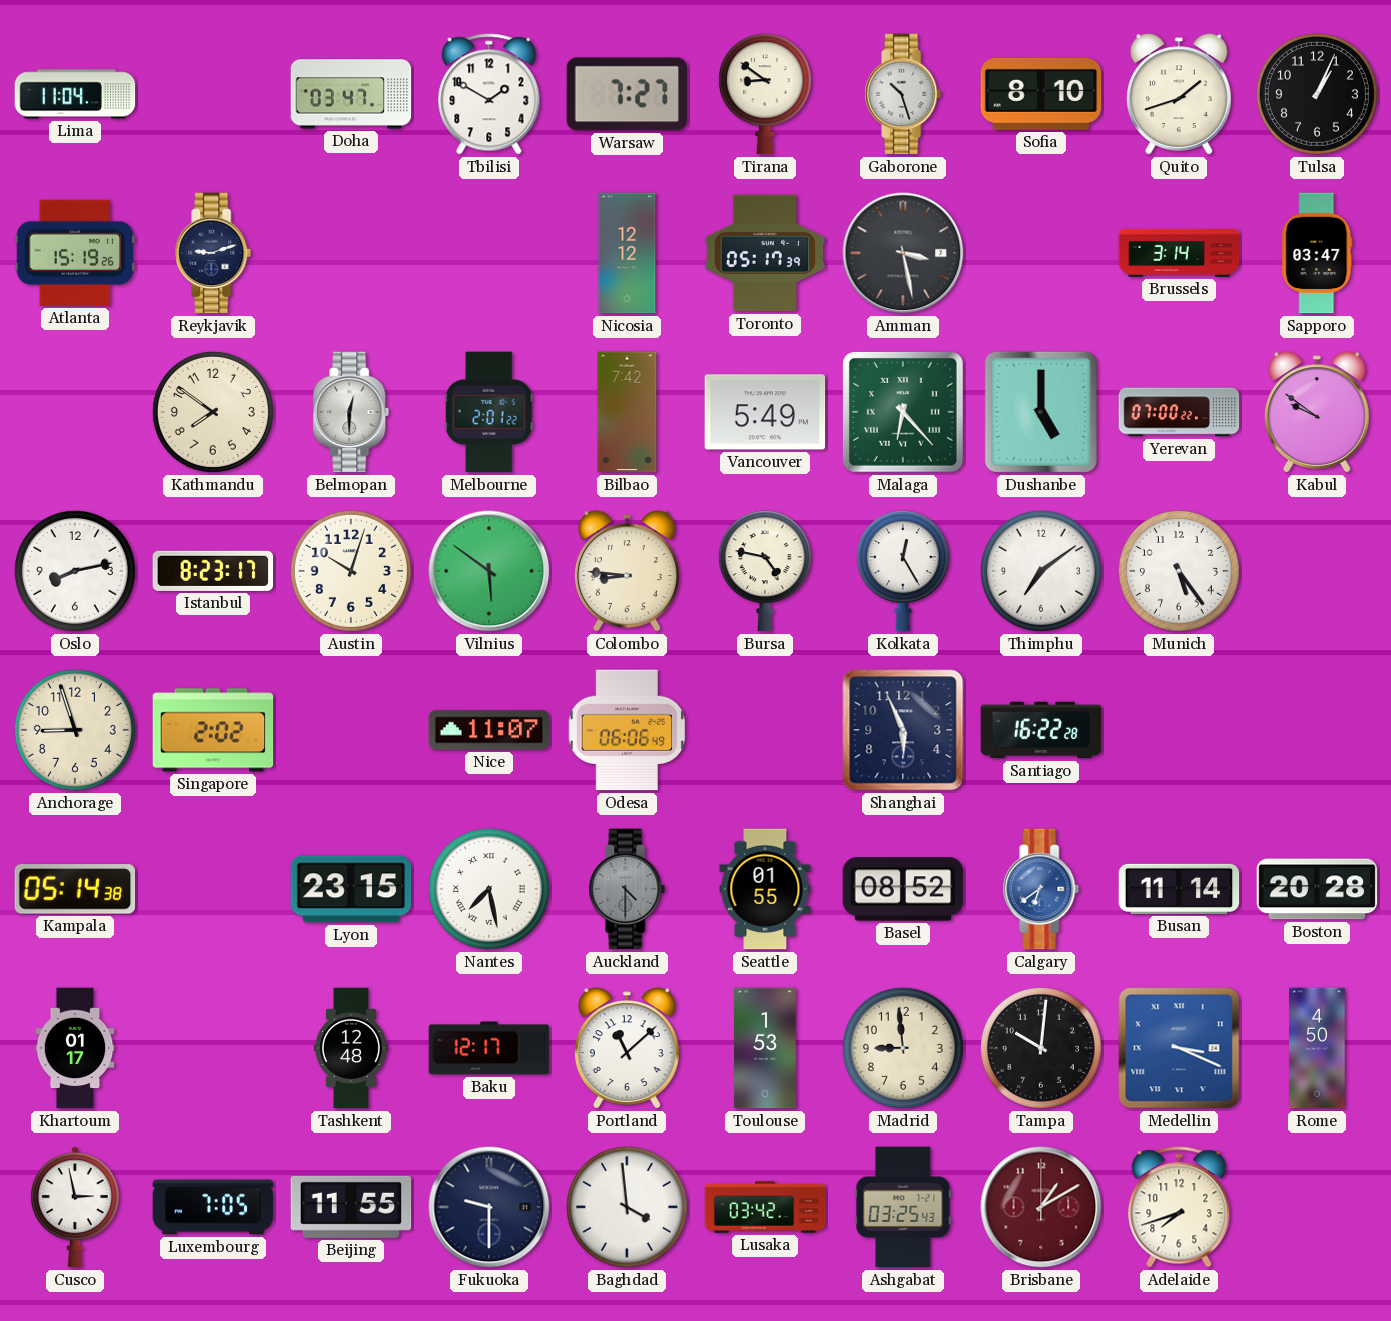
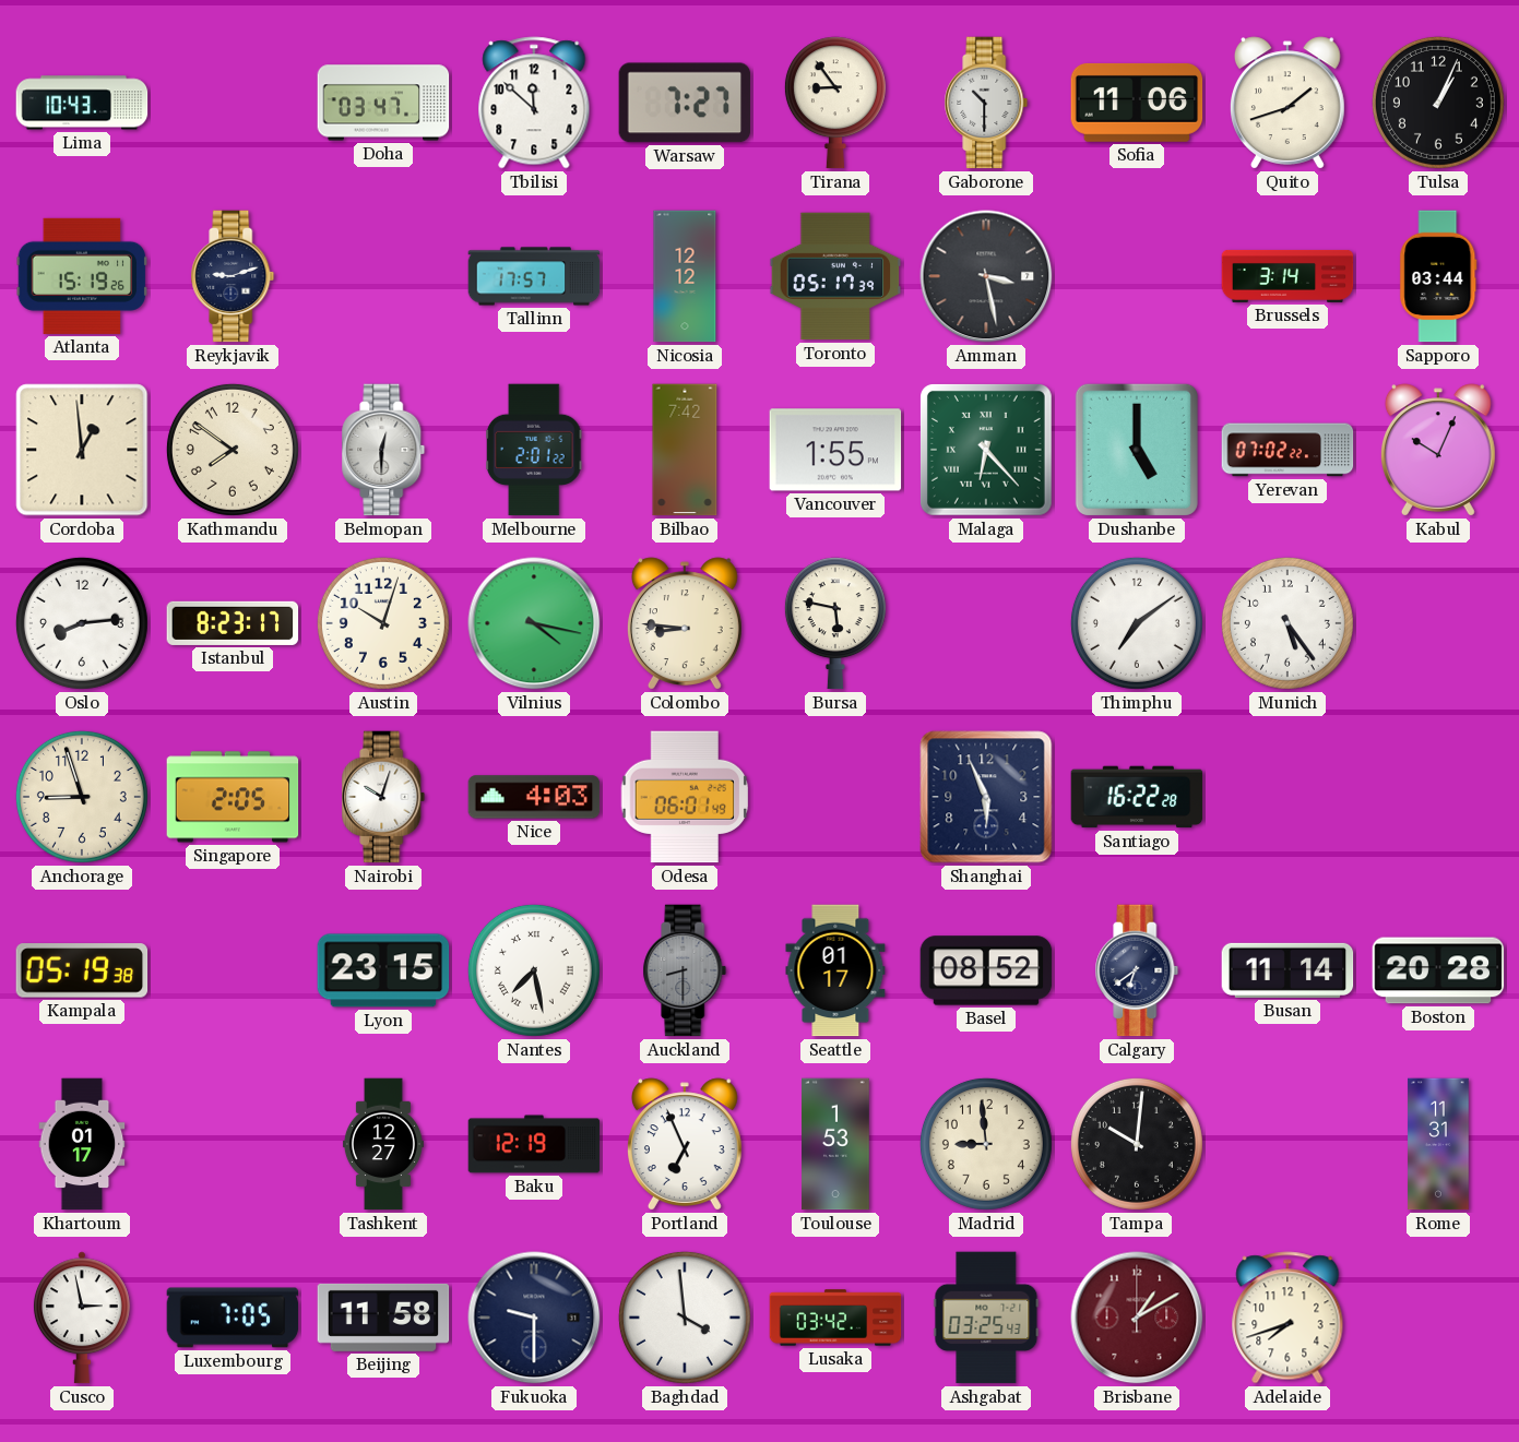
Lima: 11:04 -> 10:43 (82, 103)
Tbilisi: 1:50 -> 11:52 (534, 103)
Tirana: 8:51 -> 8:54 (835, 103)
Gaborone: 10:27 -> 10:30 (986, 103)
Sofia: 8:10 -> 11:06 (1137, 103)
Tallinn: none -> 17:57 (534, 276)
Sapporo: 03:47 -> 03:44 (1438, 276)
Cordoba: none -> 12:59 (82, 450)
Vancouver: 5:49 -> 1:55 (835, 450)
Yerevan: 07:00 -> 07:02 (1287, 450)
Kabul: 9:51 -> 10:04 (1438, 450)
Oslo: 8:13 -> 8:14 (82, 623)
Vilnius: 5:51 -> 4:17 (534, 623)
Bursa: 4:47 -> 5:47 (835, 623)
Kolkata: 12:25 -> none (903, 571)
Singapore: 2:02 -> 2:05 (233, 797)
Nairobi: none -> 10:03 (383, 797)
Nice: 11:07 -> 4:03 (534, 797)
Odesa: 06:06 -> 06:01 (685, 797)
Kampala: 05:14 -> 05:19 (82, 970)
Auckland: 4:30 -> 8:30 (685, 970)
Seattle: 01:55 -> 01:17 (835, 970)
Calgary dial: blue -> navy (1137, 970)
Tashkent: 12:48 -> 12:27 (383, 1144)
Baku: 12:17 -> 12:19 (534, 1144)
Portland: 11:08 -> 6:56 (685, 1144)
Medellin: 3:19 -> none (1179, 1048)
Rome: 4:50 -> 11:31 (1438, 1144)
Beijing: 11:55 -> 11:58 (383, 1318)
